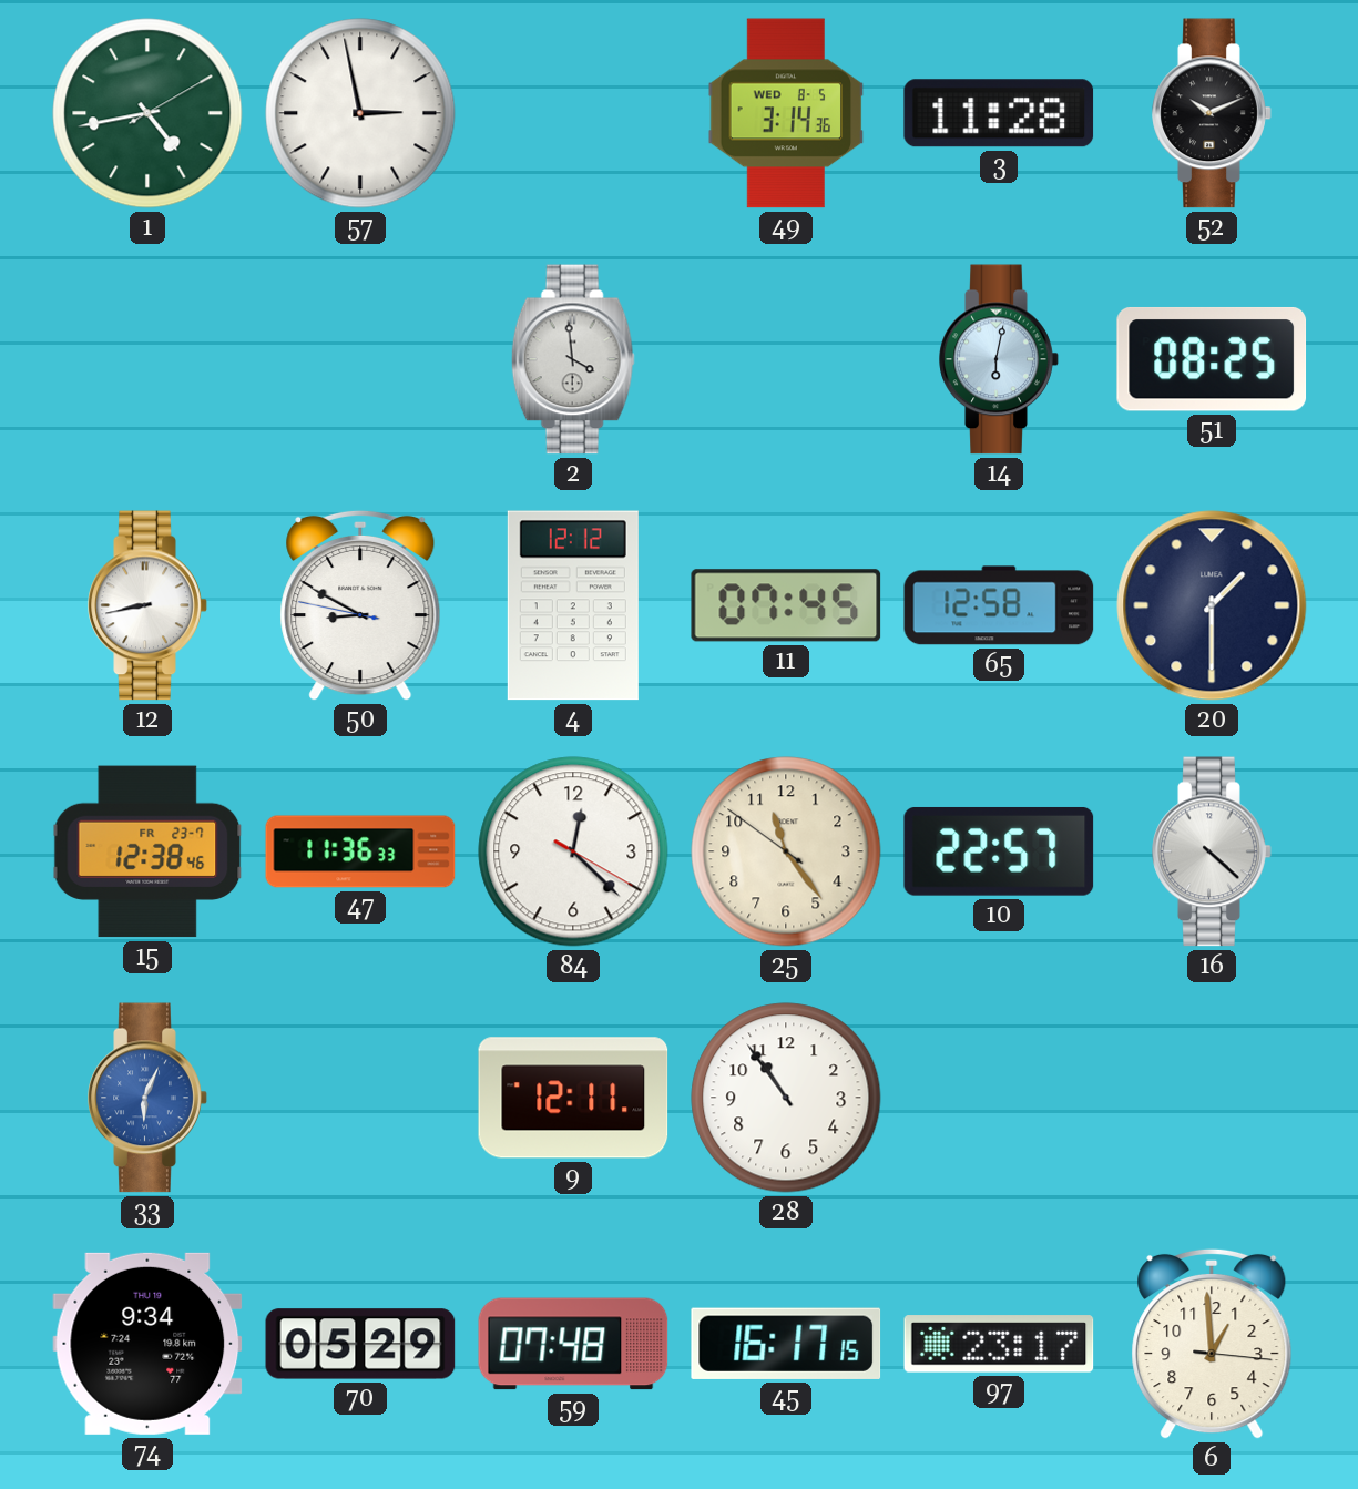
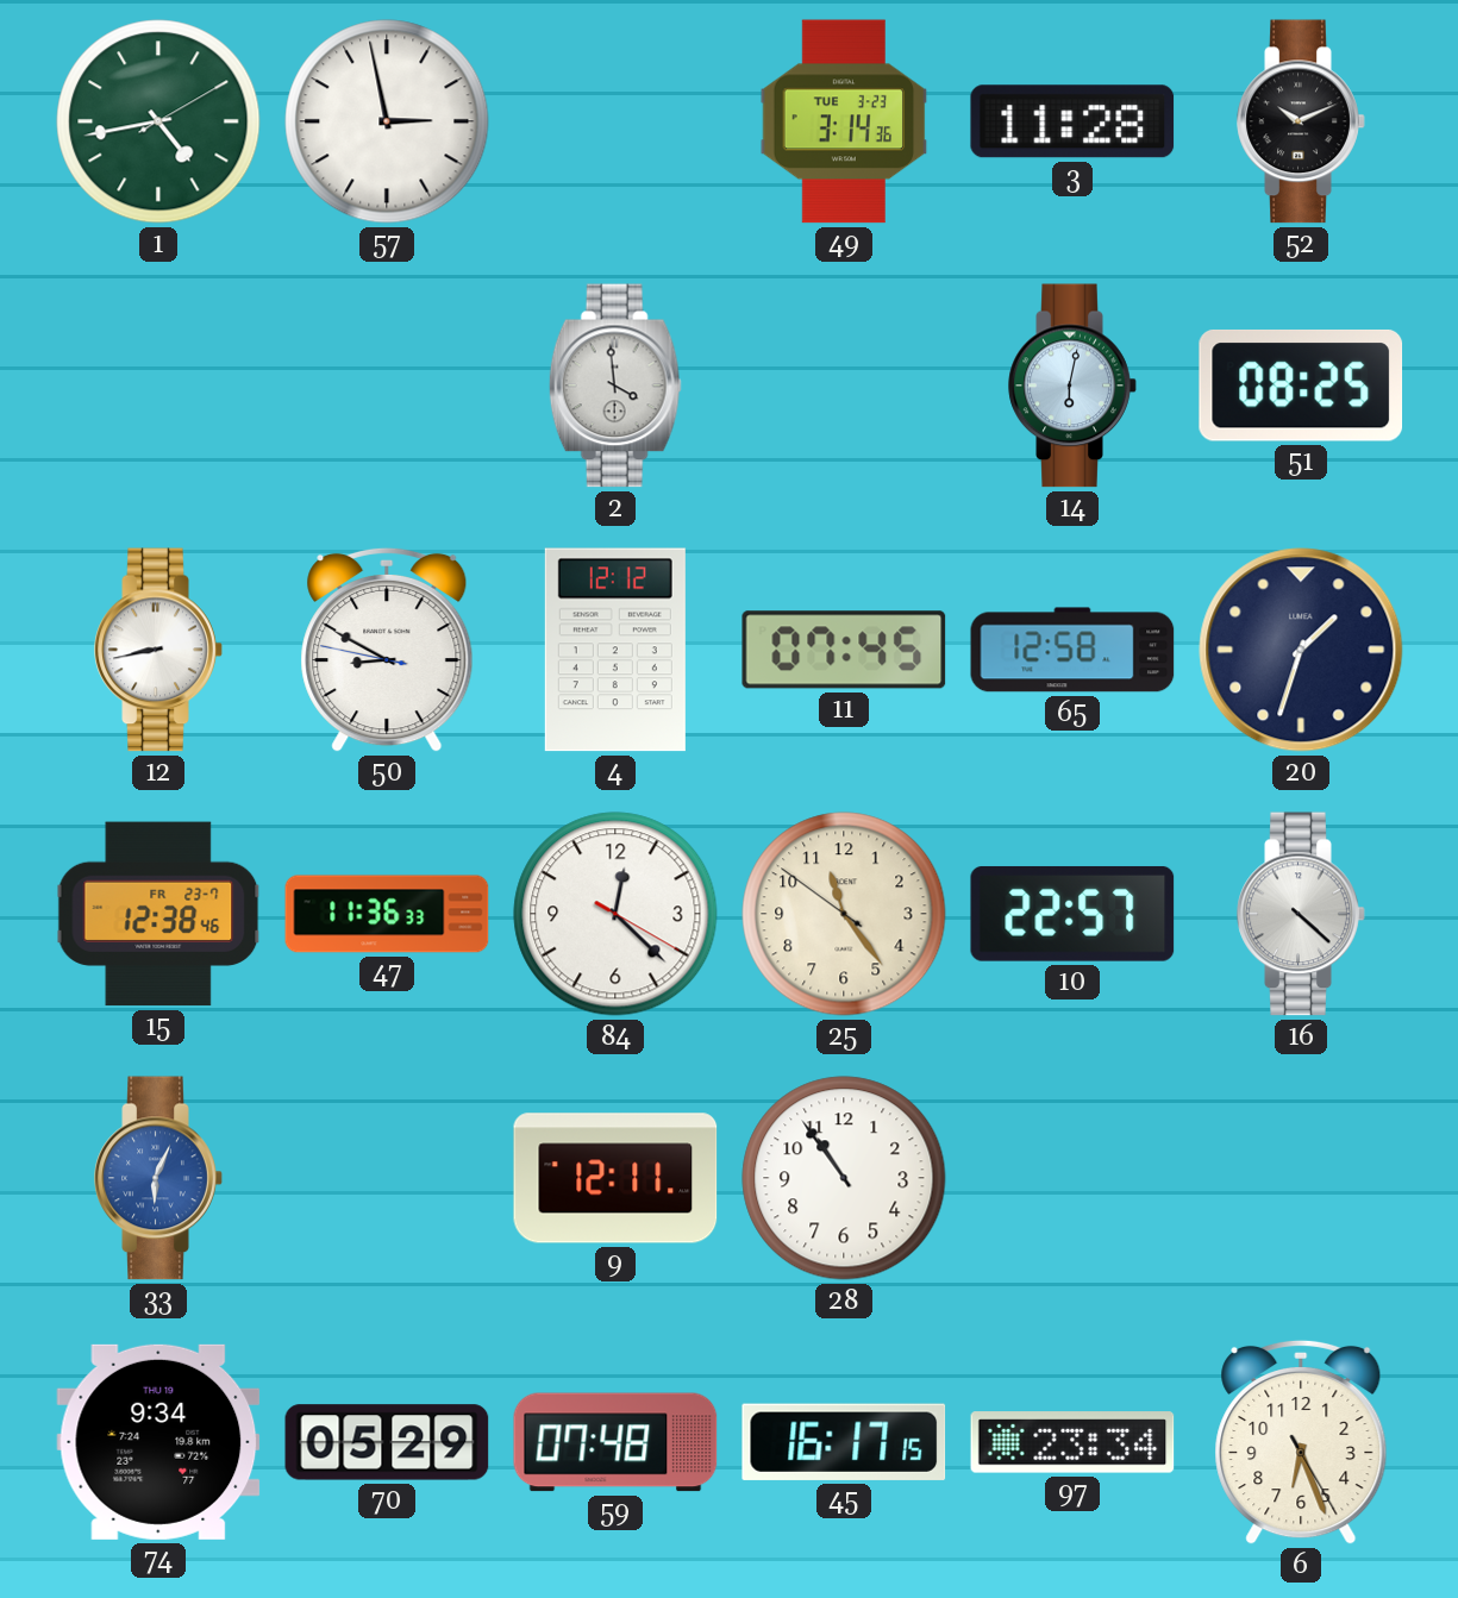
49 date: WED 8-5 -> TUE 3-23 (844, 121)
20: 1:30 -> 1:33 (1301, 650)
97: 23:17 -> 23:34 (1072, 1442)
6: 12:59 -> 6:26 (1301, 1442)
